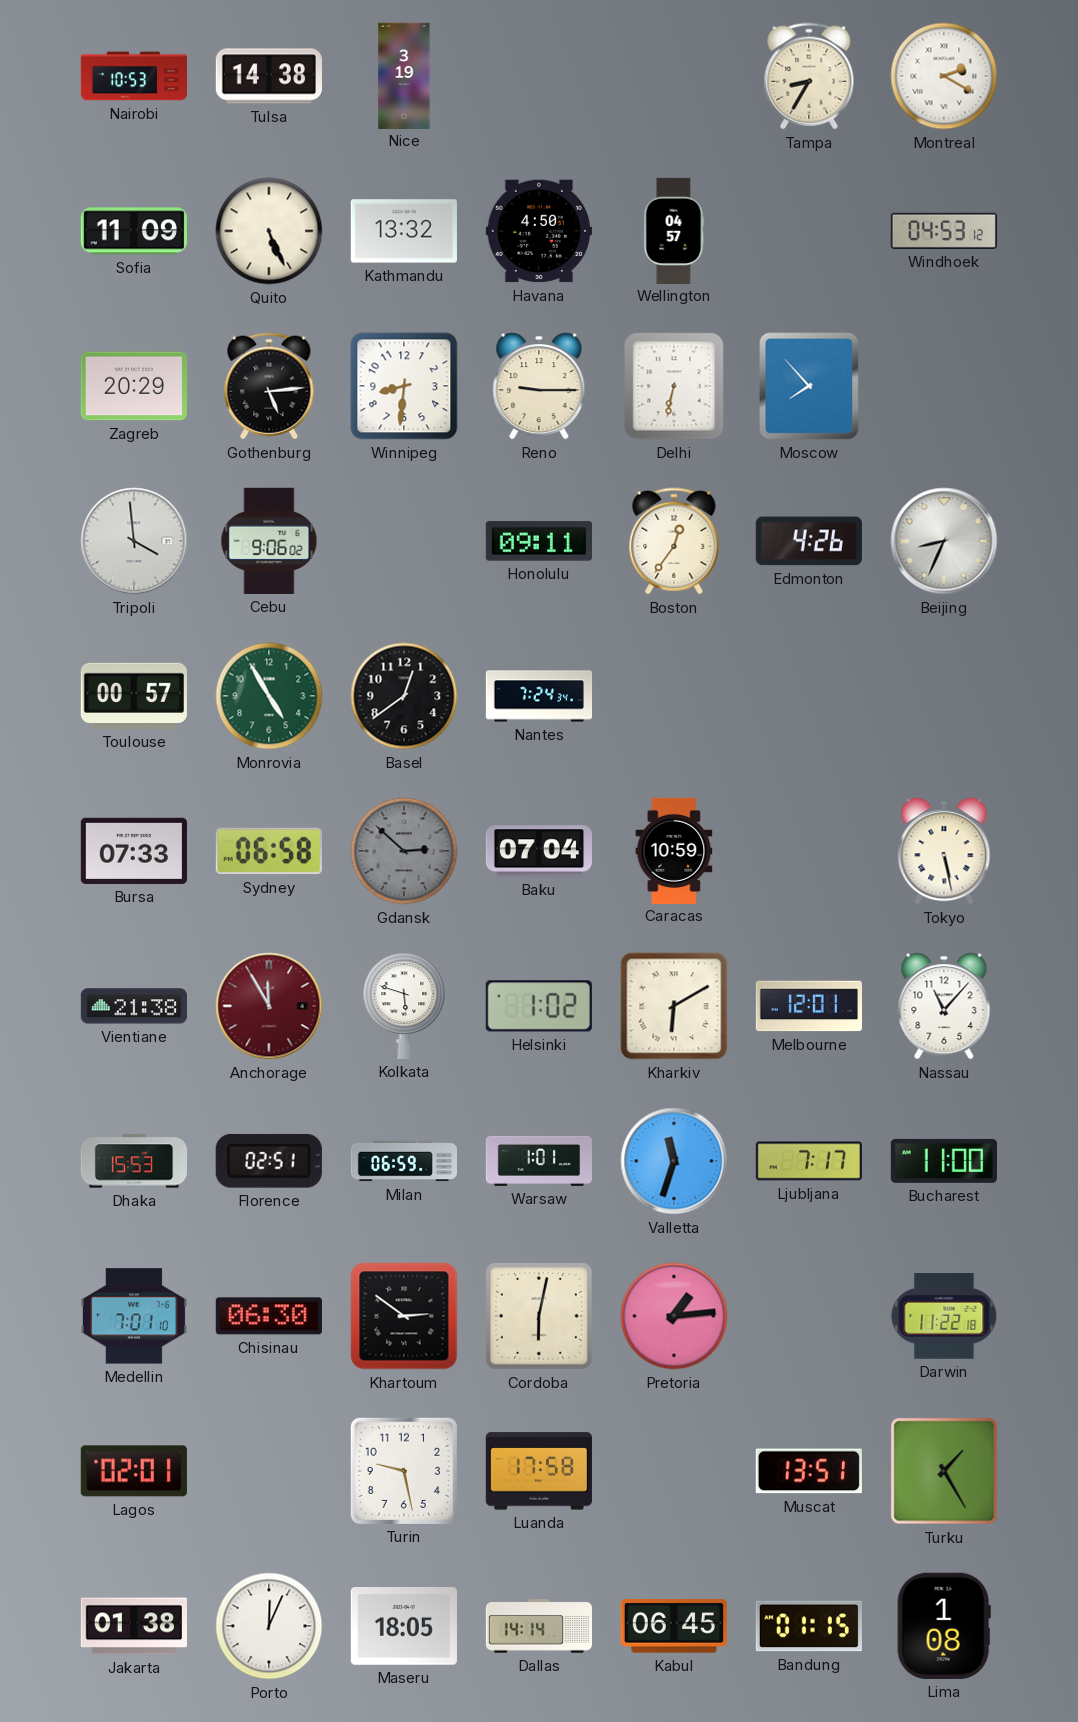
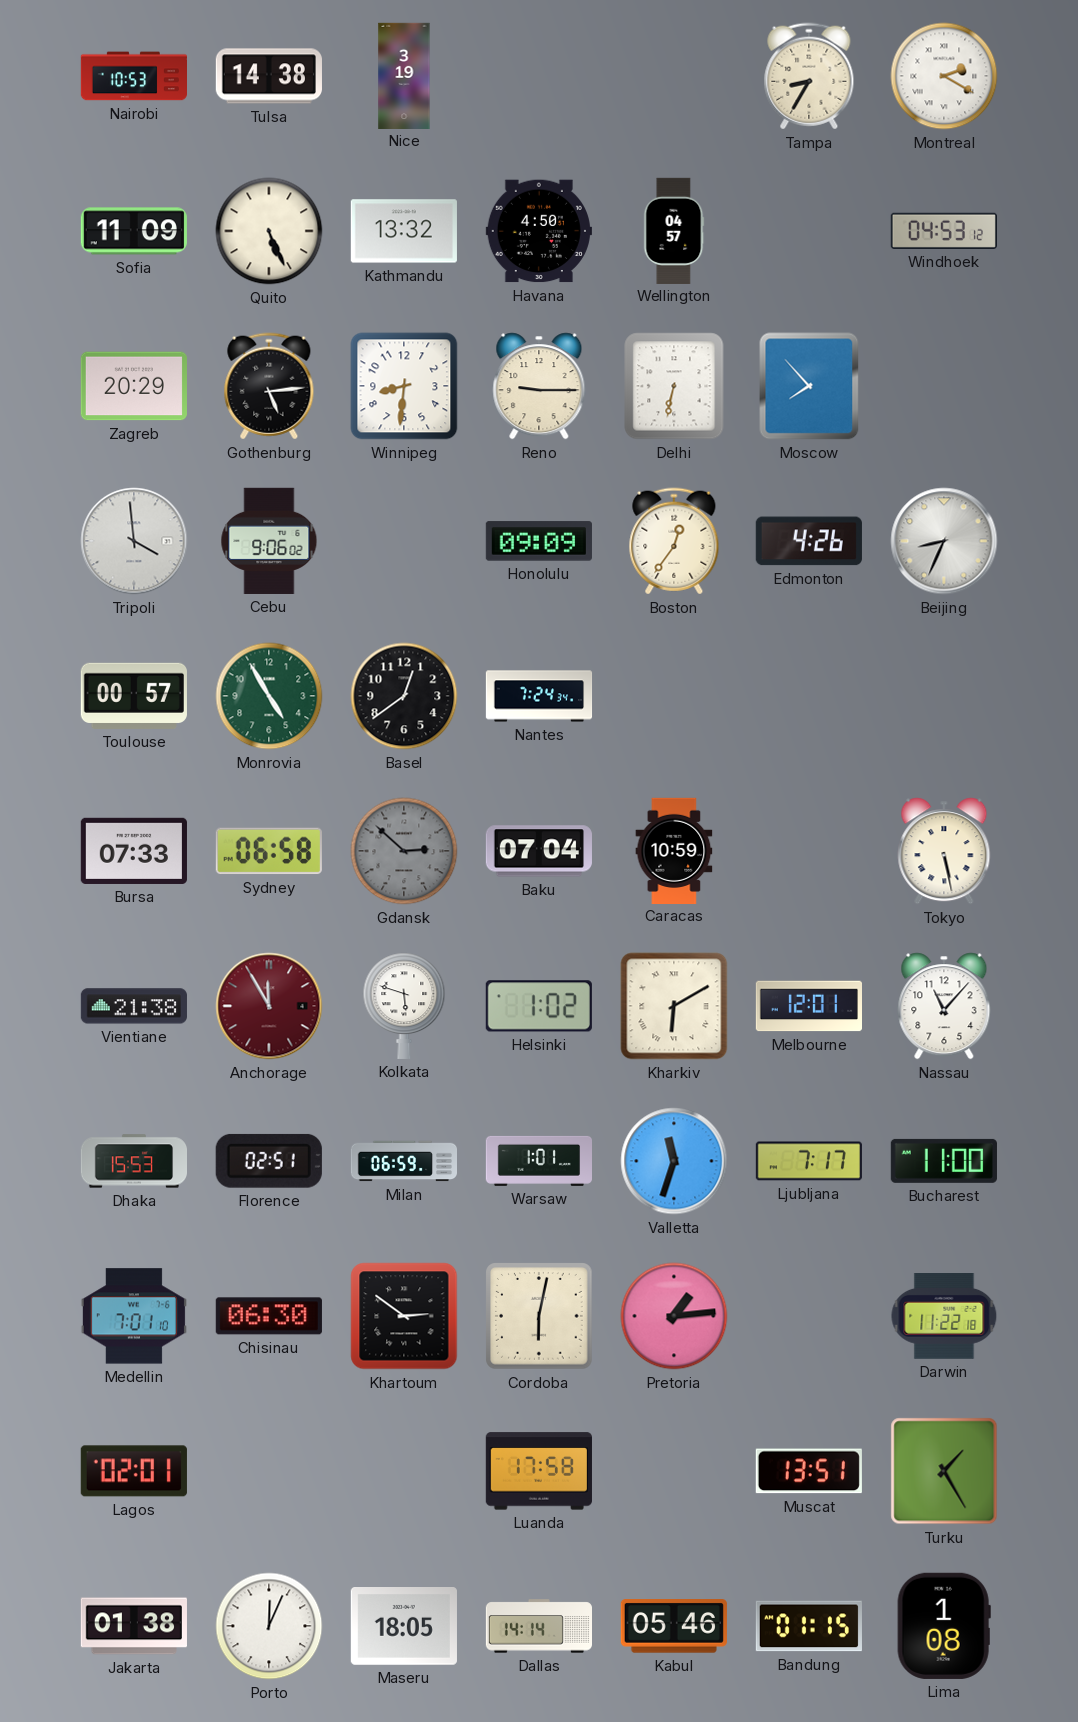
Honolulu: 09:11 -> 09:09 (539, 541)
Turin: 9:28 -> none (404, 1471)
Kabul: 06:45 -> 05:46 (674, 1626)
